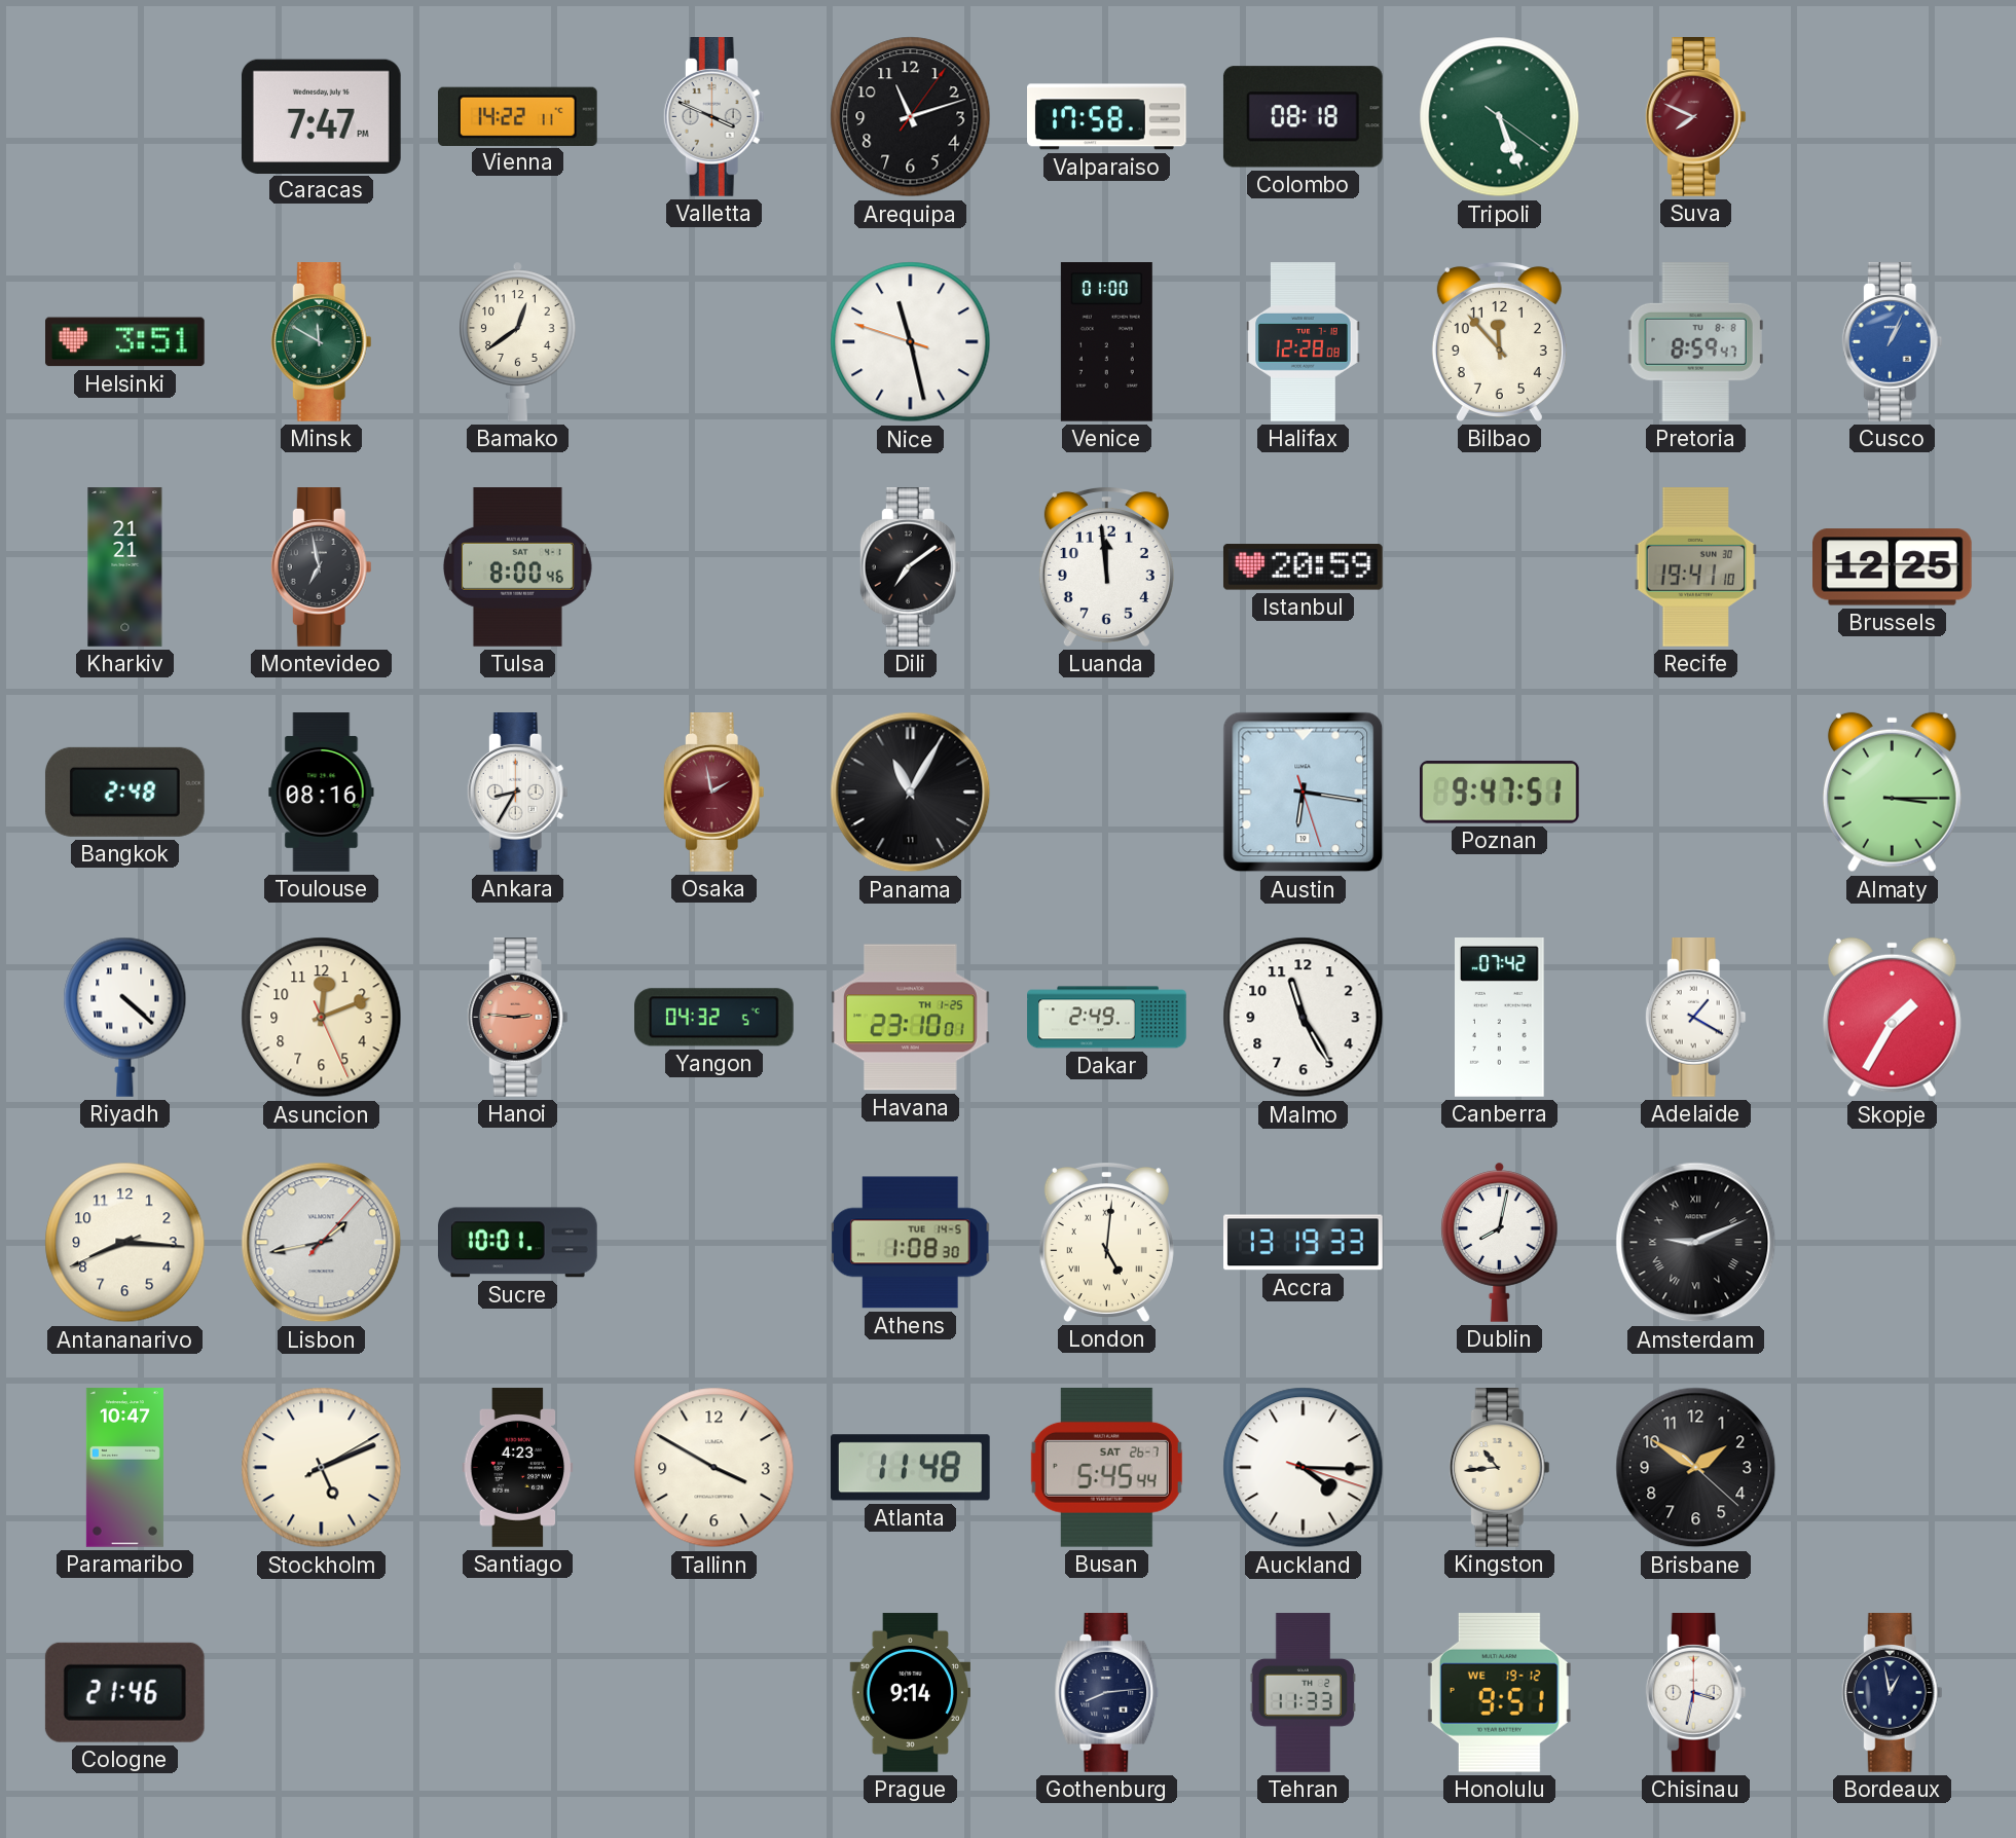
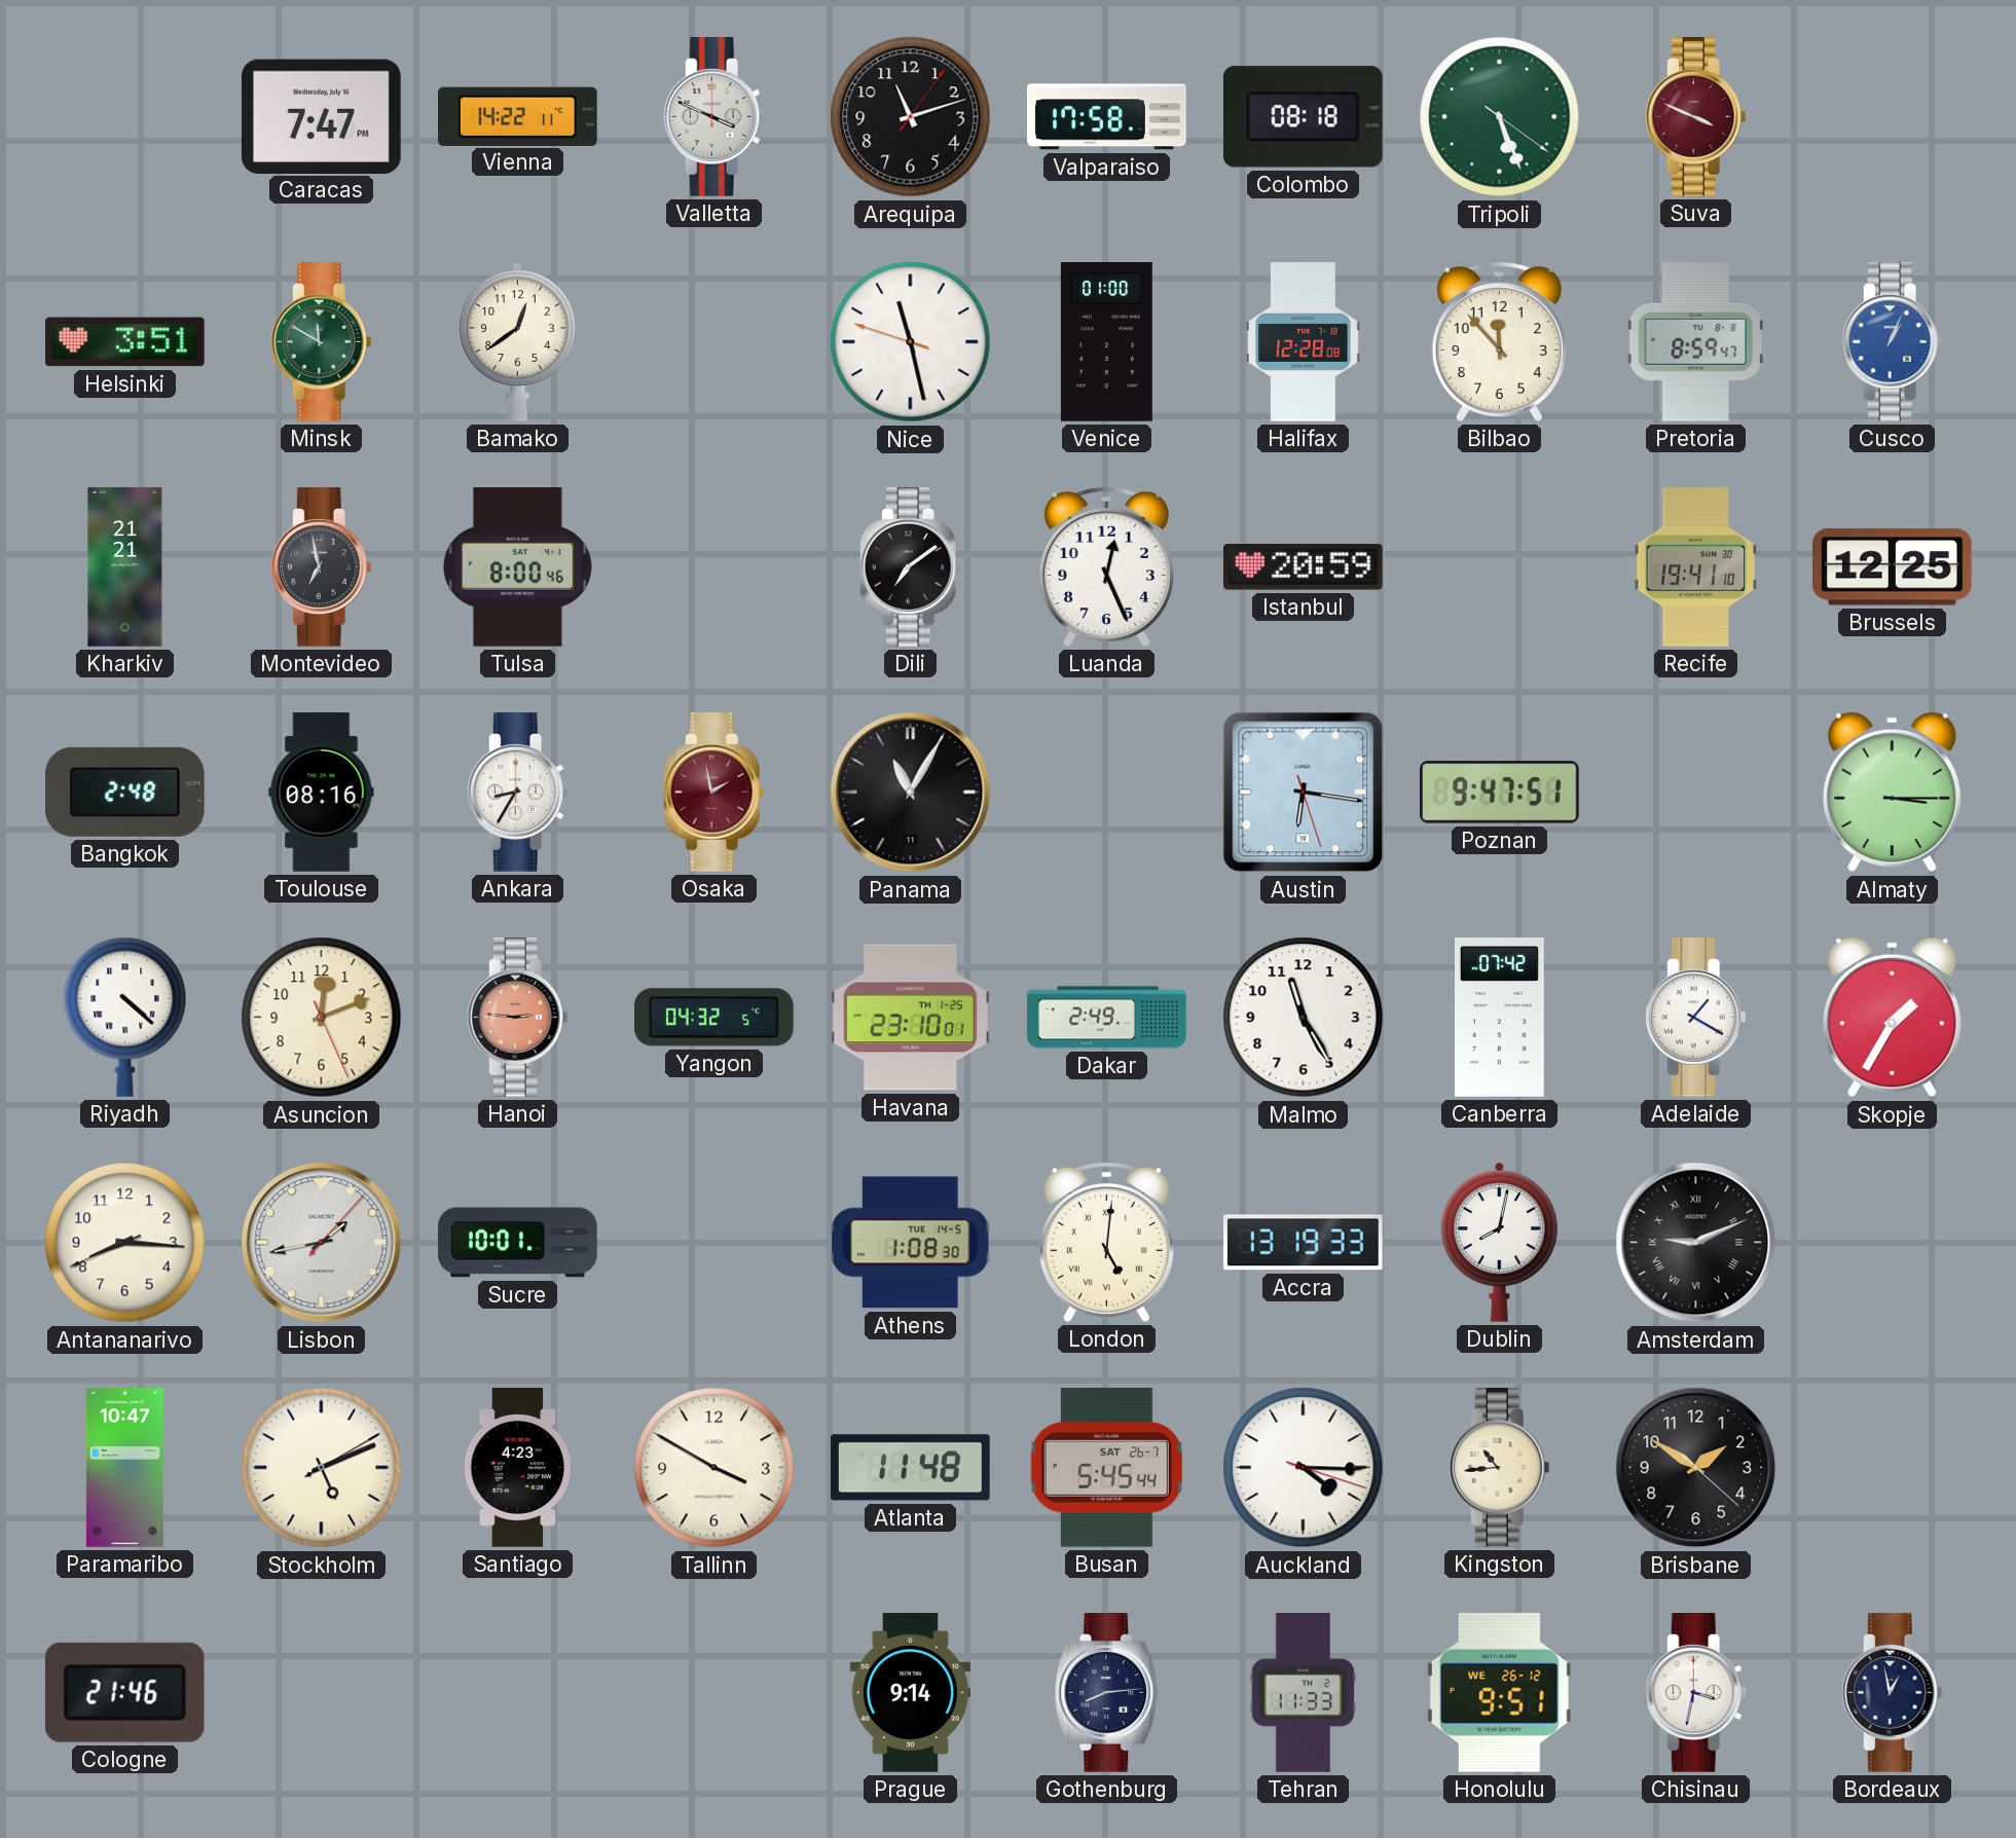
Suva: 7:49 -> 3:49 (1695, 117)
Luanda: 11:59 -> 12:26 (1106, 566)
Honolulu date: WE 19-12 -> WE 26-12 (1499, 1692)
